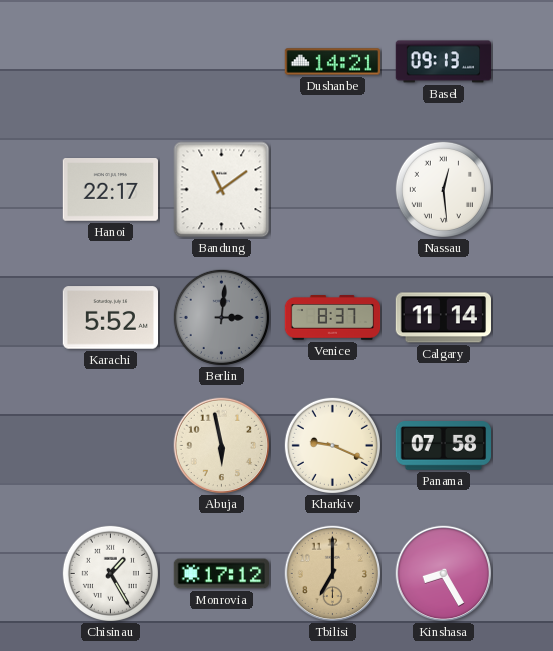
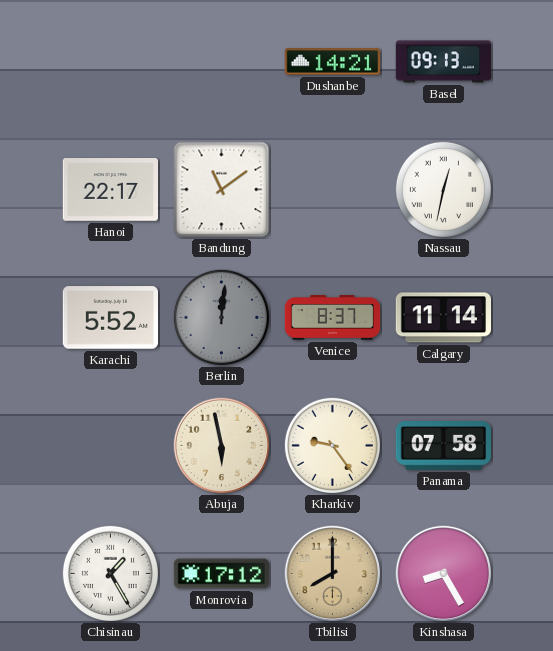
Nassau: 12:29 -> 12:32 (443, 189)
Berlin: 3:01 -> 12:01 (221, 317)
Kharkiv: 9:19 -> 9:24 (332, 445)
Tbilisi: 7:00 -> 8:00 (333, 574)
